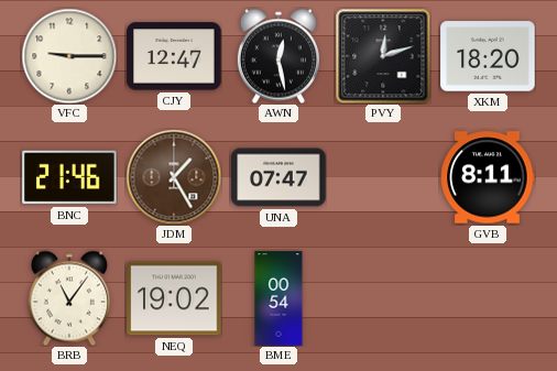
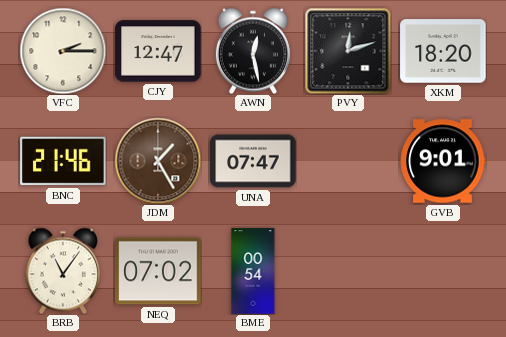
VFC: 9:15 -> 2:15 (63, 51)
GVB: 8:11 -> 9:01 (443, 161)
NEQ: 19:02 -> 07:02 (158, 271)
